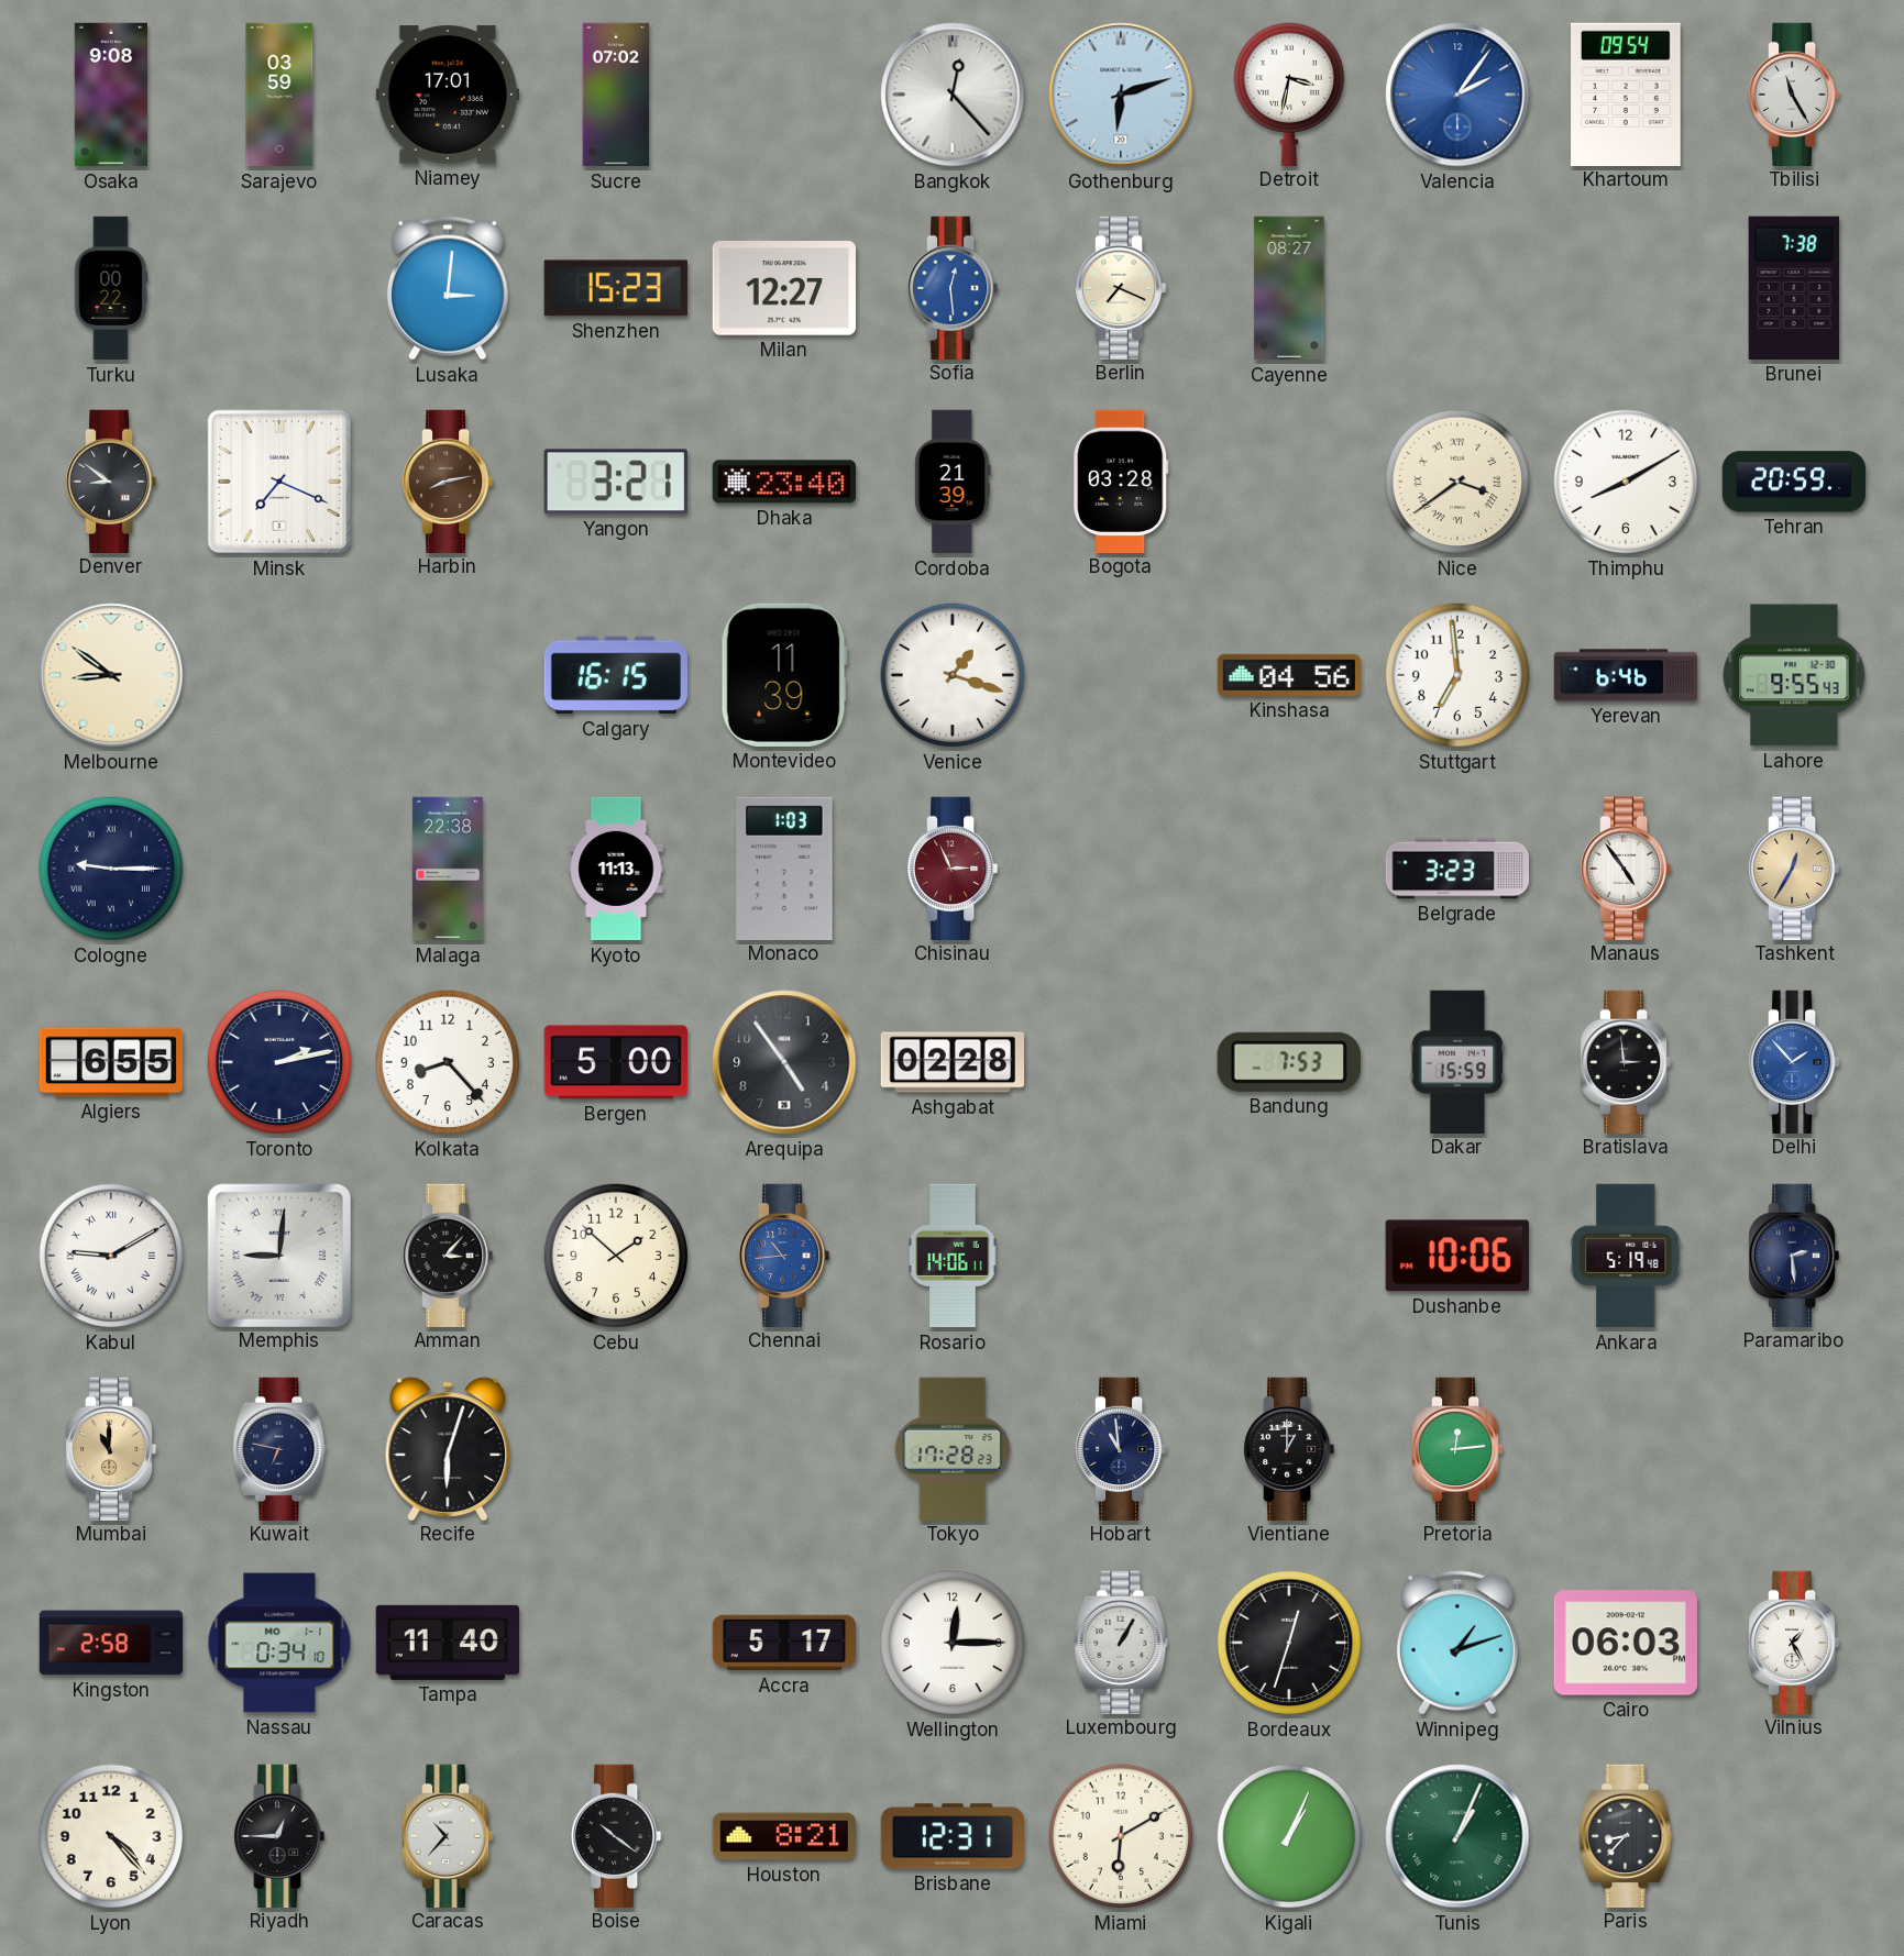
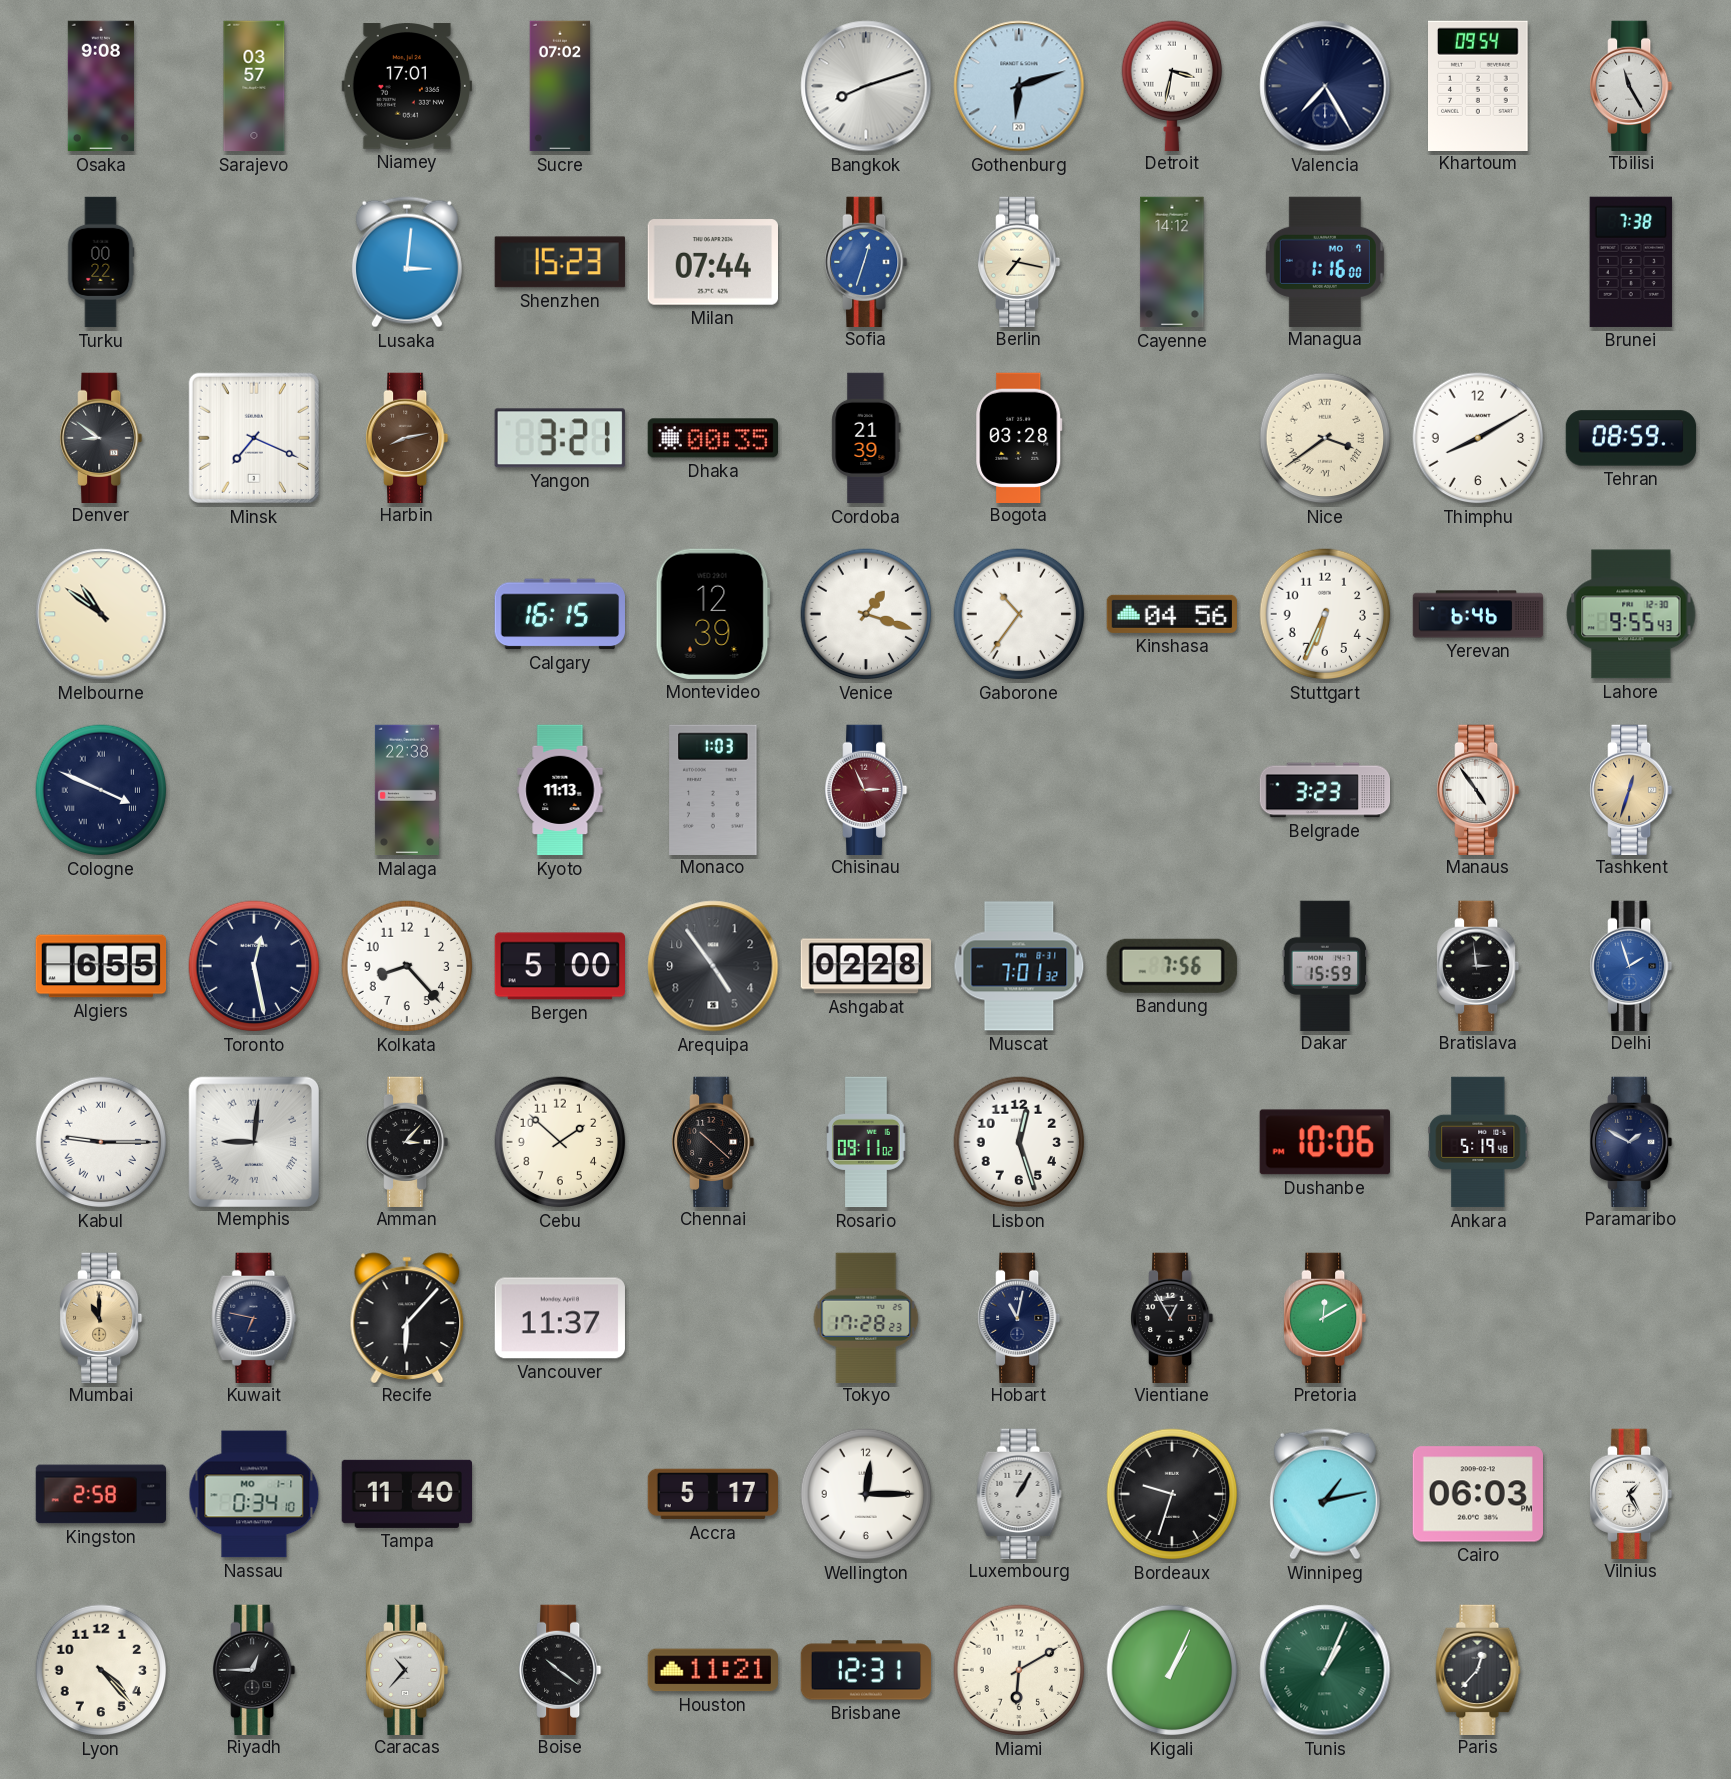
Sarajevo: 03:59 -> 03:57 (254, 86)
Bangkok: 12:23 -> 8:12 (866, 86)
Valencia: 2:06 -> 7:25 (1325, 86)
Valencia dial: blue -> navy (1325, 86)
Milan: 12:27 -> 07:44 (712, 262)
Sofia: 12:29 -> 12:33 (867, 261)
Berlin: 7:19 -> 7:17 (1020, 261)
Cayenne: 08:27 -> 14:12 (1172, 262)
Managua: none -> 1:16 (1325, 261)
Dhaka: 23:40 -> 00:35 (712, 438)
Tehran: 20:59 -> 08:59 (1631, 438)
Melbourne: 8:51 -> 10:51 (101, 614)
Montevideo: 11:39 -> 12:39 (713, 614)
Gaborone: none -> 10:36 (1019, 614)
Stuttgart: 6:59 -> 6:34 (1325, 614)
Cologne: 9:15 -> 3:49 (101, 790)
Tashkent: 12:35 -> 12:33 (1632, 789)
Toronto: 2:13 -> 12:28 (254, 966)
Muscat: none -> 7:01 (1019, 966)
Bandung: 7:53 -> 7:56 (1172, 966)
Delhi: 1:53 -> 1:57 (1632, 965)
Kabul: 9:10 -> 9:15 (101, 1142)
Chennai: 10:44 -> 10:22 (714, 1141)
Chennai dial: blue -> black (714, 1141)
Rosario: 14:06 -> 09:11 (866, 1142)
Lisbon: none -> 12:27 (1019, 1142)
Paramaribo: 2:29 -> 1:50 (1632, 1141)
Recife: 6:03 -> 6:07 (407, 1317)
Vancouver: none -> 11:37 (560, 1318)
Hobart: 10:59 -> 11:02 (1020, 1317)
Vientiane: 1:00 -> 12:55 (1173, 1317)
Pretoria: 12:14 -> 12:10 (1326, 1317)
Bordeaux: 12:33 -> 9:33 (1172, 1494)
Winnipeg: 1:12 -> 1:13 (1325, 1494)
Houston: 8:21 -> 11:21 (712, 1670)
Paris: 8:37 -> 12:37 (1478, 1669)
